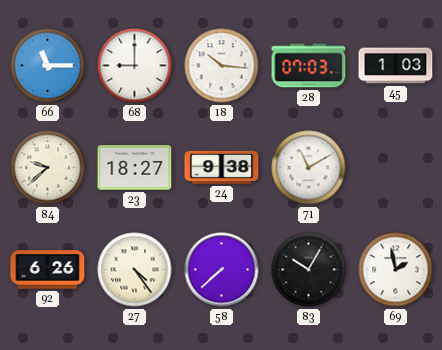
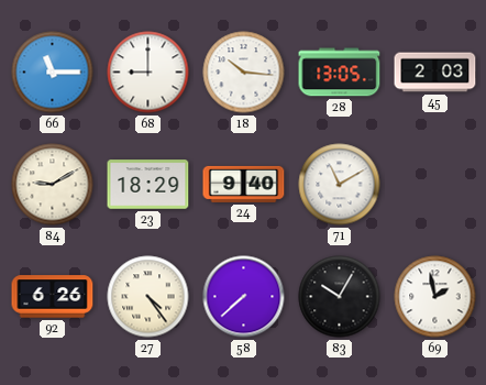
28: 07:03 -> 13:05 (340, 73)
45: 1:03 -> 2:03 (435, 73)
84: 9:38 -> 9:10 (53, 185)
23: 18:27 -> 18:29 (148, 185)
24: 9:38 -> 9:40 (244, 184)
